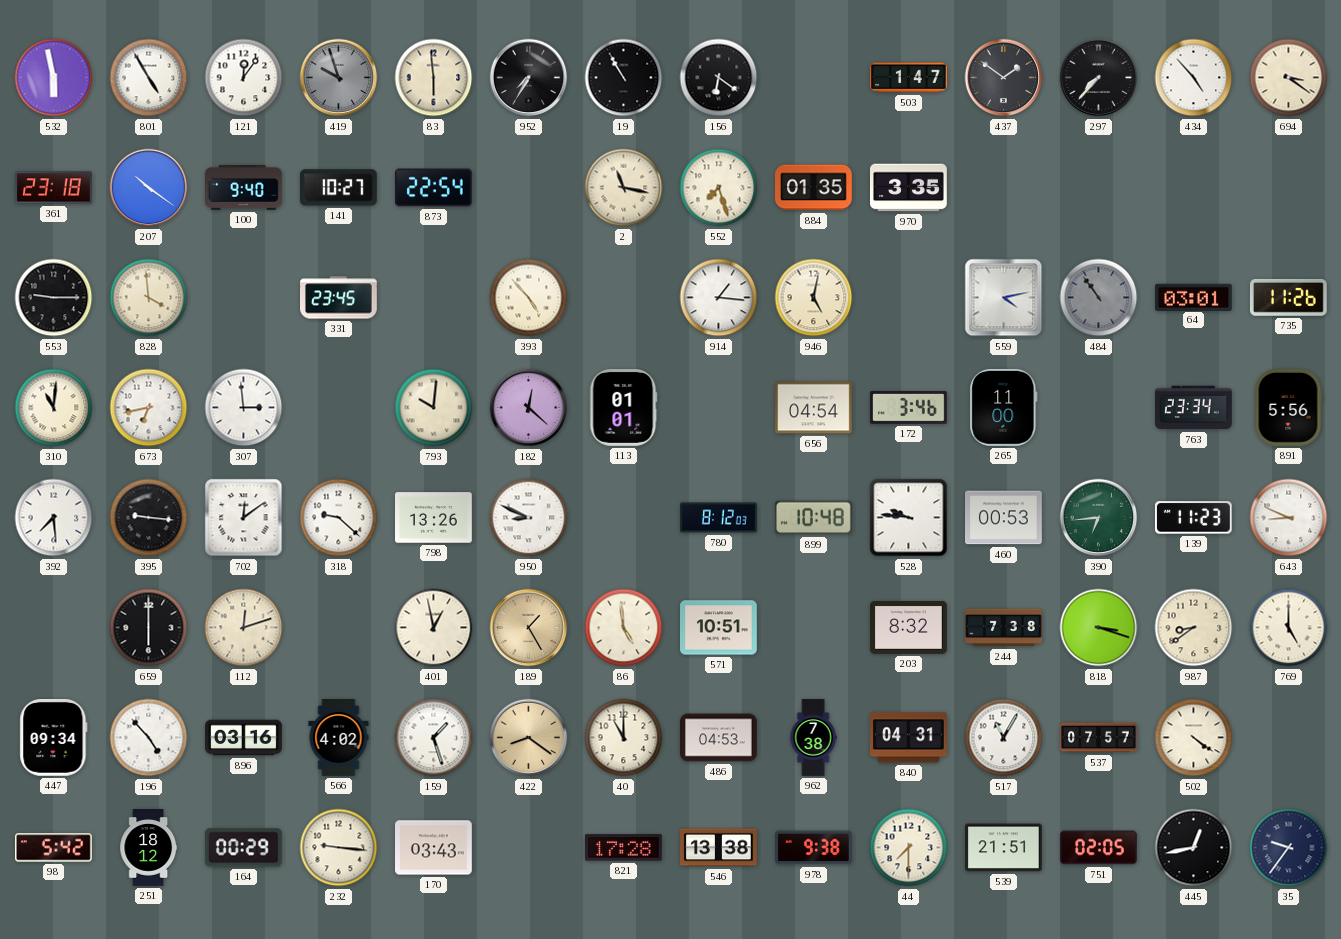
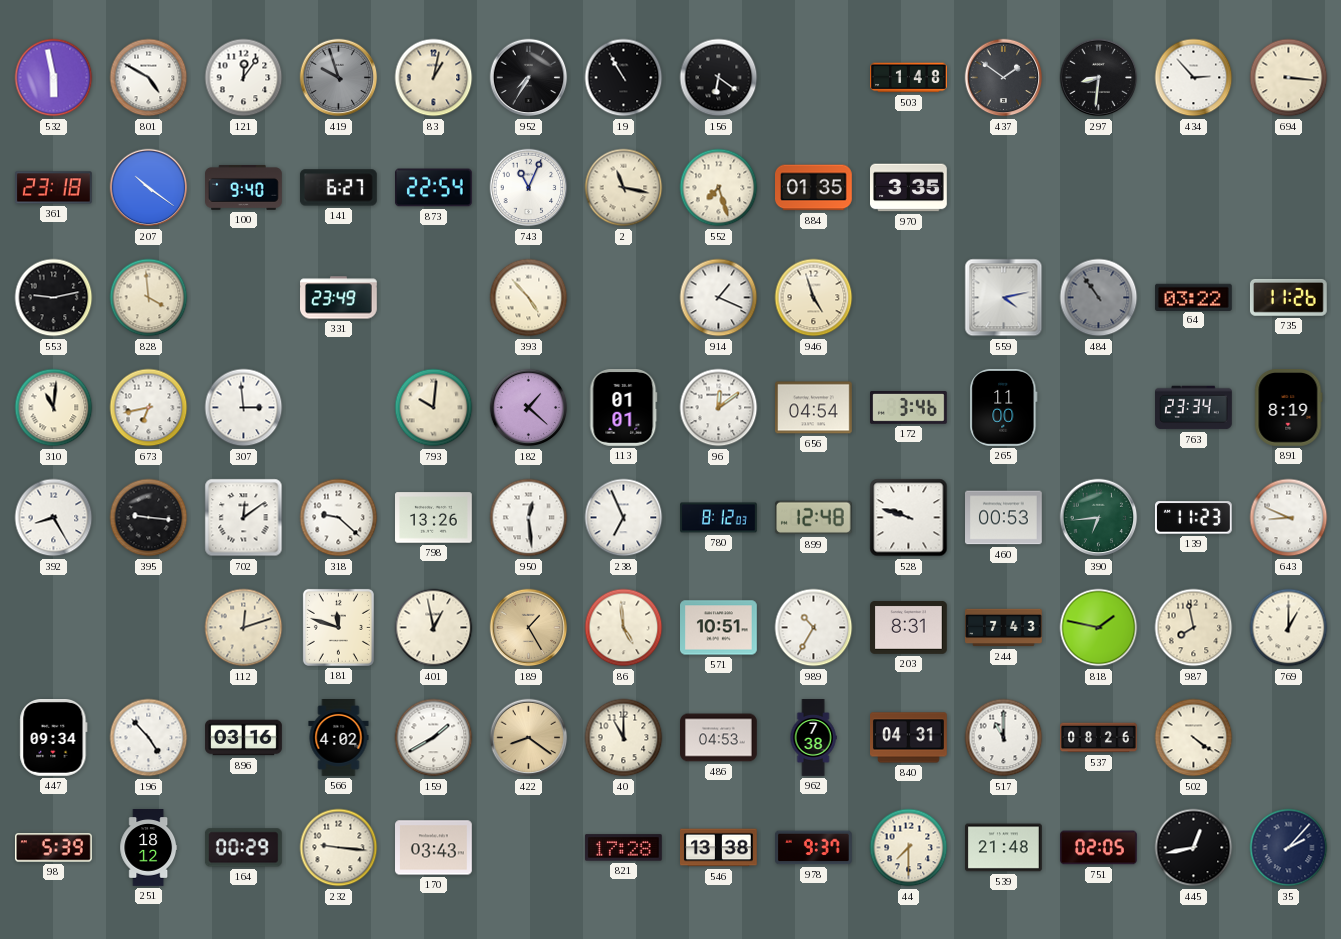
801: 4:55 -> 4:50 (149, 78)
83: 5:59 -> 1:02 (434, 78)
503: 1:47 -> 1:48 (909, 78)
297: 7:37 -> 8:31 (1099, 78)
434: 4:53 -> 2:53 (1194, 78)
694: 3:21 -> 3:16 (1289, 78)
141: 10:27 -> 6:27 (339, 188)
743: none -> 11:04 (529, 188)
553: 9:15 -> 9:13 (54, 298)
331: 23:45 -> 23:49 (339, 298)
914: 1:16 -> 1:19 (719, 298)
946: 5:02 -> 4:57 (814, 298)
64: 03:01 -> 03:22 (1194, 297)
182: 12:22 -> 1:22 (529, 408)
96: none -> 12:09 (719, 408)
891: 5:56 -> 8:19 (1289, 408)
392: 7:29 -> 8:25 (54, 518)
950: 8:49 -> 12:29 (529, 518)
238: none -> 6:56 (624, 518)
899: 10:48 -> 12:48 (813, 518)
528: 9:46 -> 9:48 (909, 518)
659: 6:00 -> none (149, 628)
181: none -> 11:48 (338, 627)
989: none -> 10:35 (814, 628)
203: 8:32 -> 8:31 (909, 627)
244: 7:38 -> 7:43 (1004, 628)
818: 3:18 -> 1:47 (1099, 628)
987: 8:39 -> 7:58 (1194, 628)
769: 5:00 -> 1:00 (1289, 628)
159: 1:27 -> 1:40 (434, 738)
517: 11:05 -> 11:00 (1004, 738)
537: 07:57 -> 08:26 (1099, 738)
98: 5:42 -> 5:39 (54, 848)
978: 9:38 -> 9:37 (814, 848)
539: 21:51 -> 21:48 (1004, 848)
35: 9:36 -> 2:07 (1289, 848)
